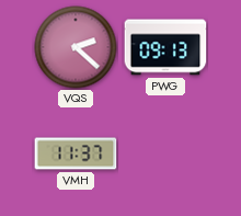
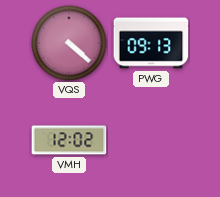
VQS: 2:22 -> 4:22 (69, 43)
VMH: 11:37 -> 12:02 (69, 140)
